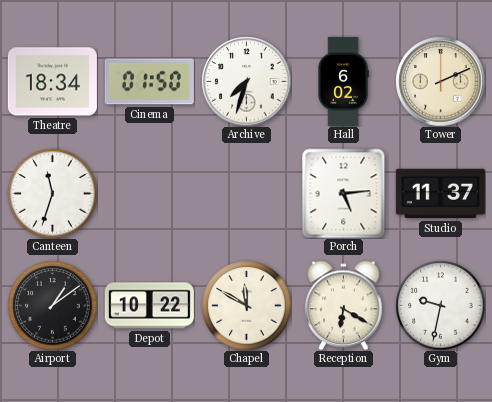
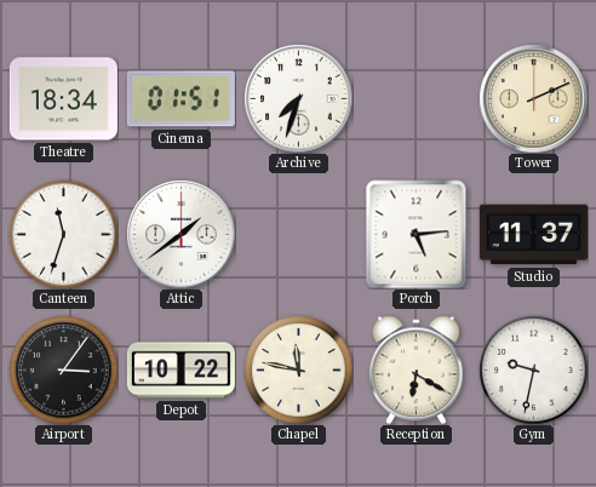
Cinema: 01:50 -> 01:51 (180, 99)
Hall: 6:02 -> none (343, 81)
Attic: none -> 1:39 (180, 234)
Airport: 1:09 -> 3:06 (63, 369)
Chapel: 11:50 -> 11:47 (298, 369)
